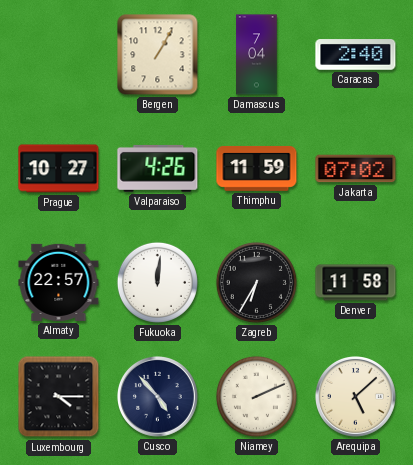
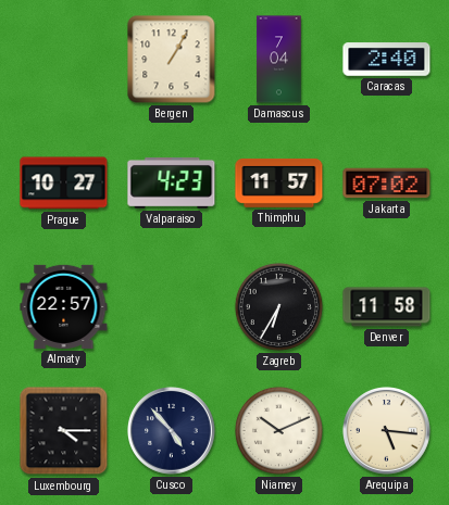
Valparaiso: 4:26 -> 4:23 (172, 182)
Thimphu: 11:59 -> 11:57 (279, 182)
Fukuoka: 12:01 -> none (157, 282)
Niamey: 2:11 -> 10:11 (278, 430)
Arequipa: 5:08 -> 5:16 (387, 431)
